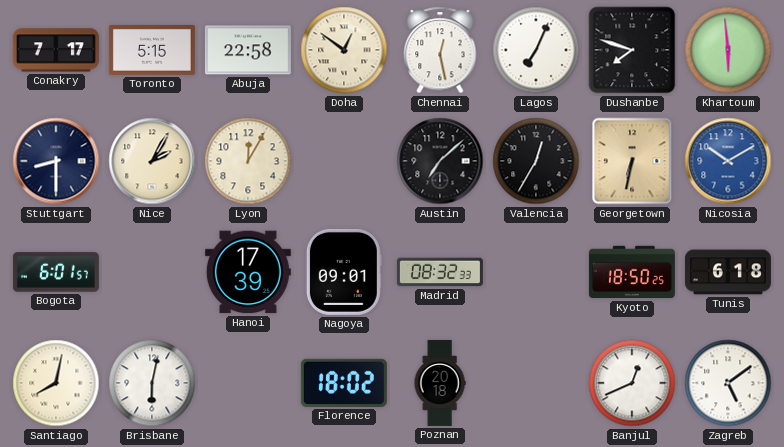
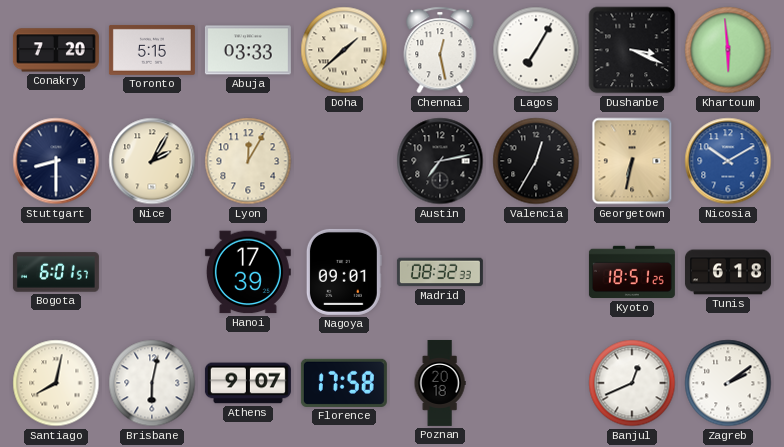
Conakry: 7:17 -> 7:20 (56, 50)
Abuja: 22:58 -> 03:33 (248, 50)
Doha: 12:51 -> 1:38 (344, 50)
Lagos: 7:04 -> 7:05 (536, 50)
Dushanbe: 7:48 -> 3:19 (632, 50)
Austin: 7:08 -> 7:13 (440, 161)
Kyoto: 18:50 -> 18:51 (632, 272)
Athens: none -> 9:07 (248, 383)
Florence: 18:02 -> 17:58 (344, 383)
Zagreb: 5:09 -> 2:09 (728, 383)
